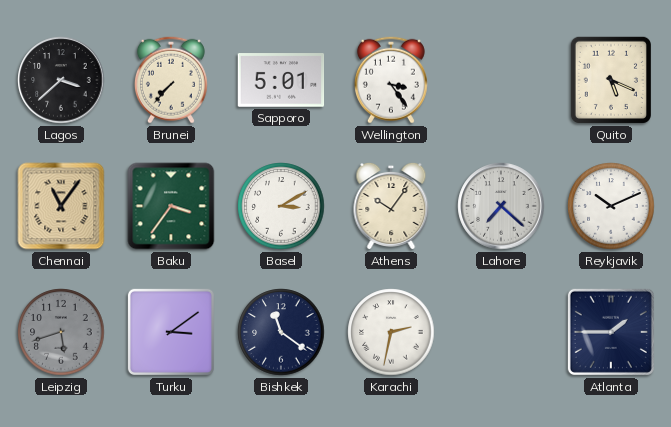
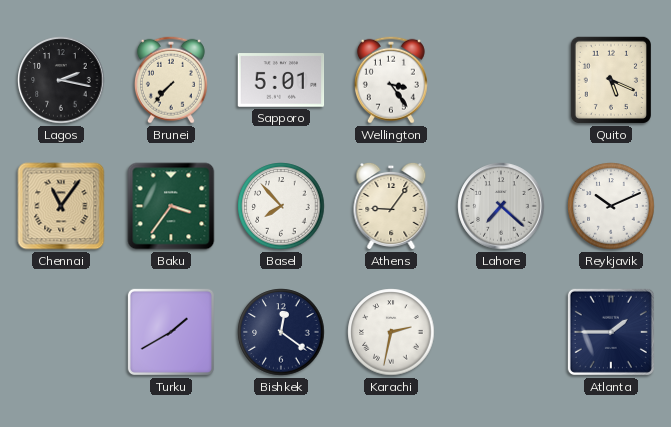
Lagos: 3:38 -> 2:17 (61, 80)
Basel: 3:10 -> 7:53 (281, 206)
Athens: 10:06 -> 9:06 (391, 206)
Leipzig: 5:42 -> none (61, 332)
Turku: 3:09 -> 1:40 (171, 332)
Bishkek: 11:21 -> 12:21 (281, 332)
